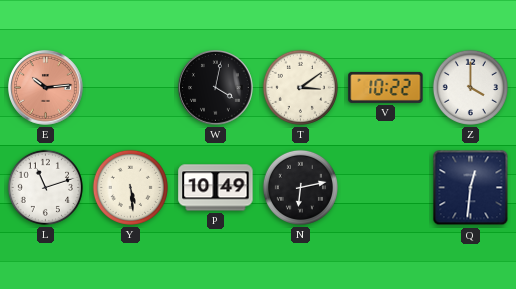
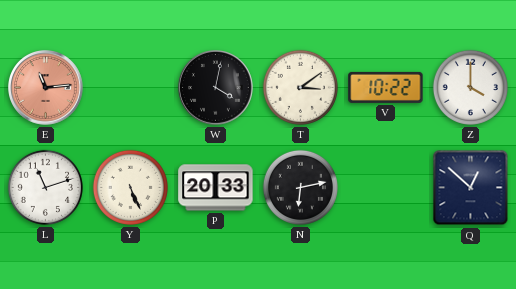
E: 10:14 -> 11:14 (46, 88)
Y: 5:29 -> 5:26 (130, 187)
P: 10:49 -> 20:33 (216, 188)
Q: 12:31 -> 12:52 (471, 188)
